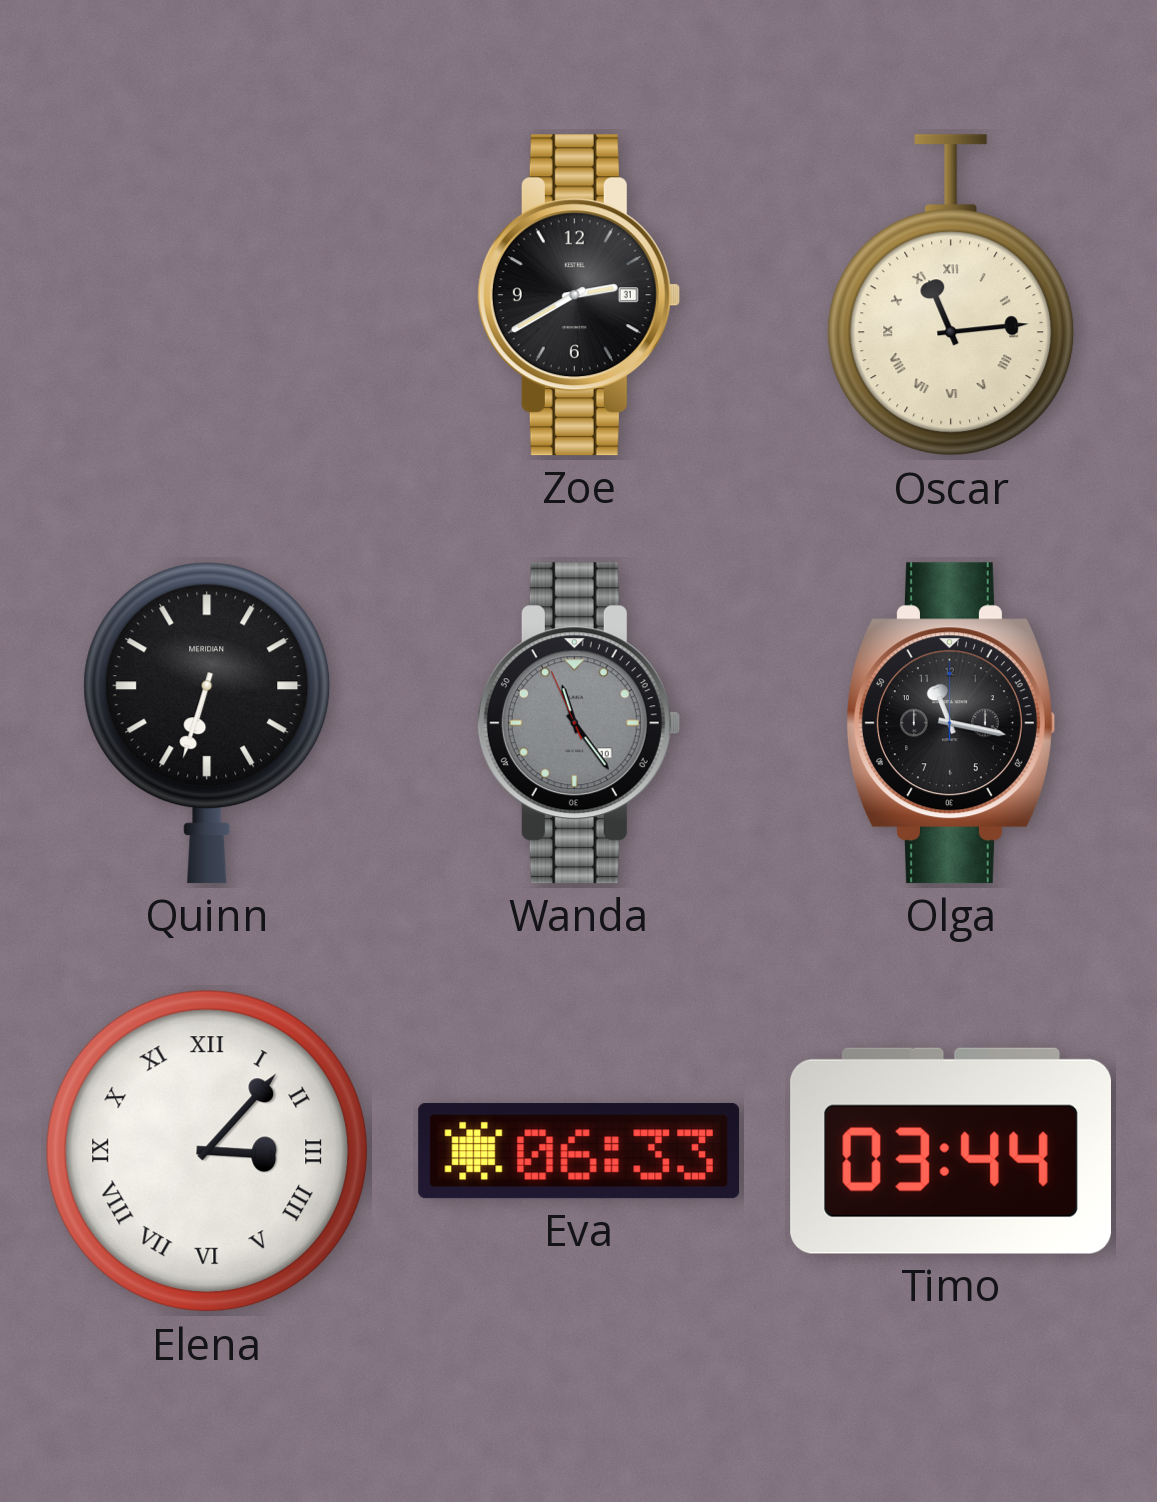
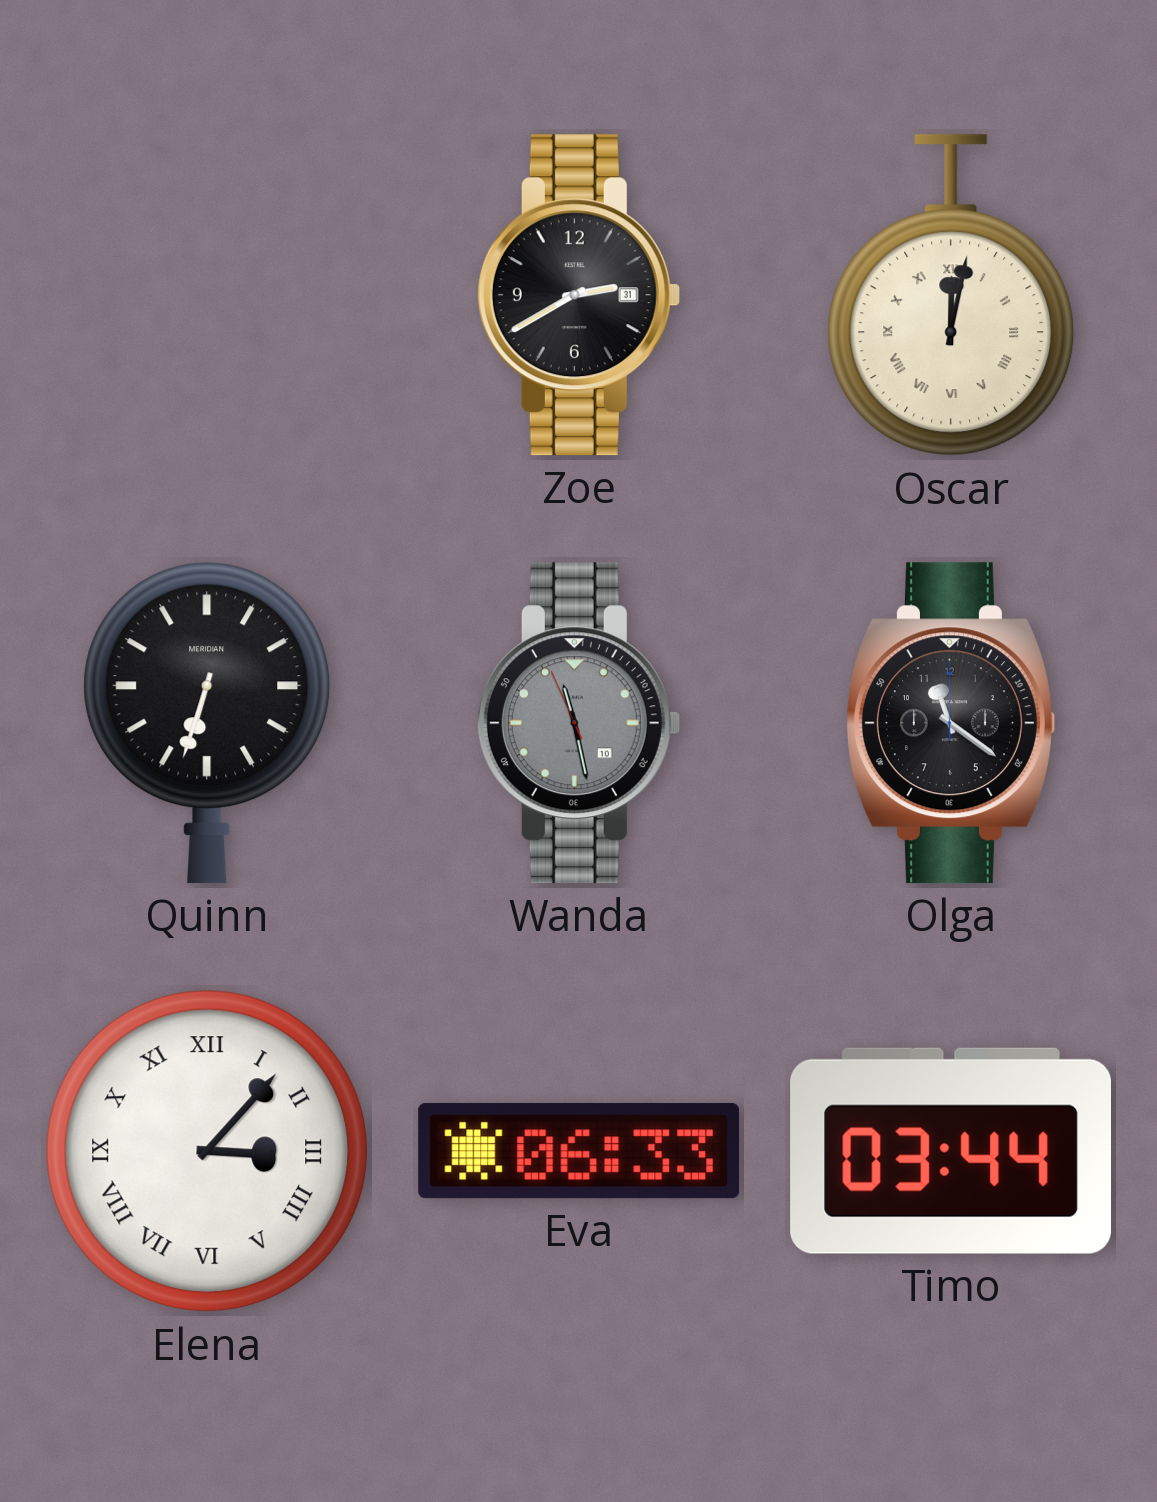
Oscar: 11:14 -> 12:02 (951, 296)
Wanda: 11:23 -> 11:27 (578, 723)
Olga: 11:17 -> 11:21 (951, 723)
